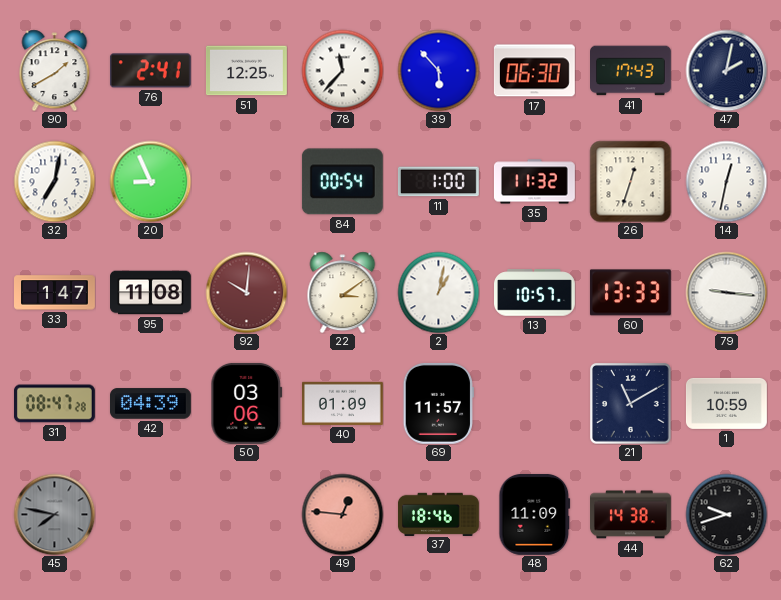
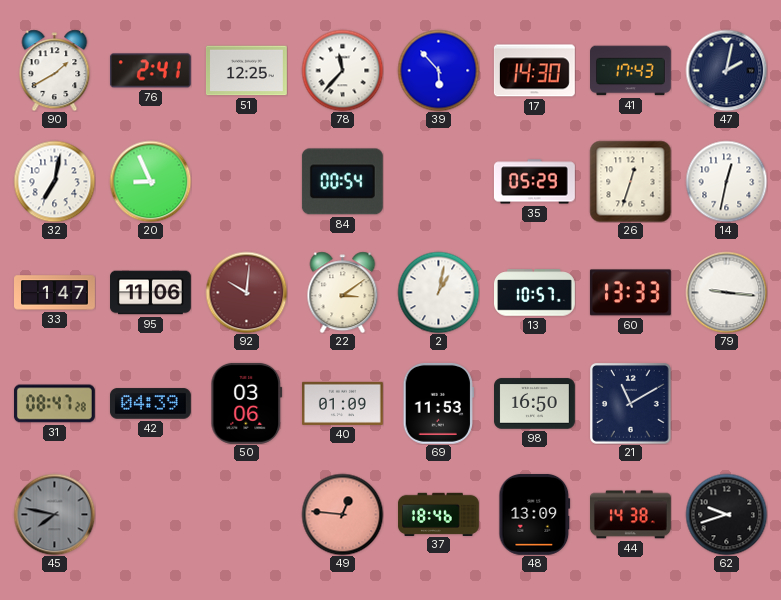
17: 06:30 -> 14:30 (534, 71)
11: 1:00 -> none (438, 182)
35: 11:32 -> 05:29 (534, 182)
95: 11:08 -> 11:06 (151, 293)
69: 11:57 -> 11:53 (438, 403)
98: none -> 16:50 (535, 404)
1: 10:59 -> none (726, 403)
48: 11:09 -> 13:09 (535, 514)
